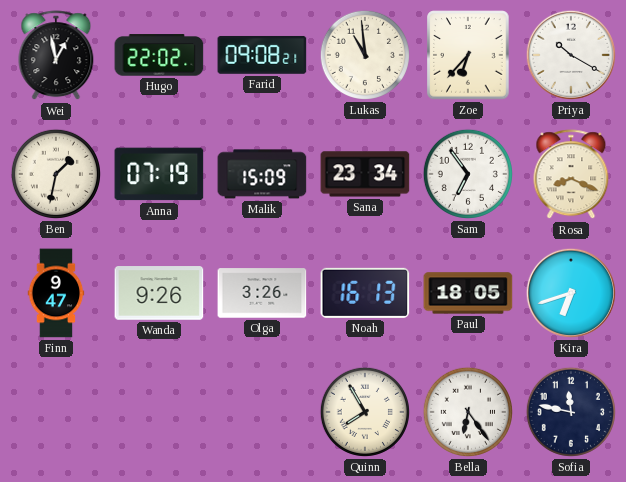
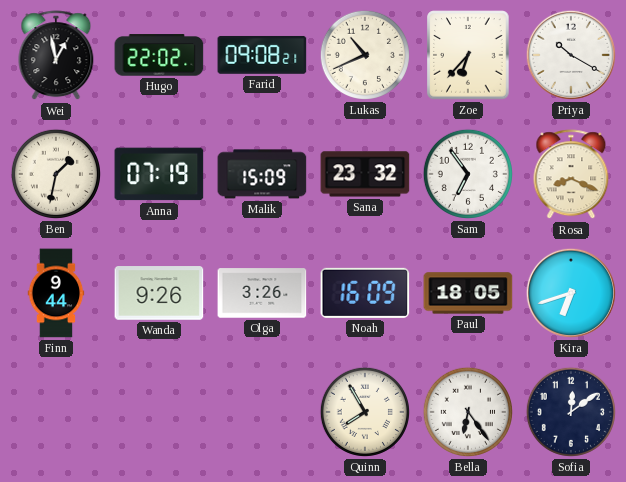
Lukas: 10:59 -> 10:41 (365, 55)
Sana: 23:34 -> 23:32 (365, 174)
Finn: 9:47 -> 9:44 (56, 293)
Noah: 16:13 -> 16:09 (365, 293)
Sofia: 11:47 -> 12:09 (571, 412)
